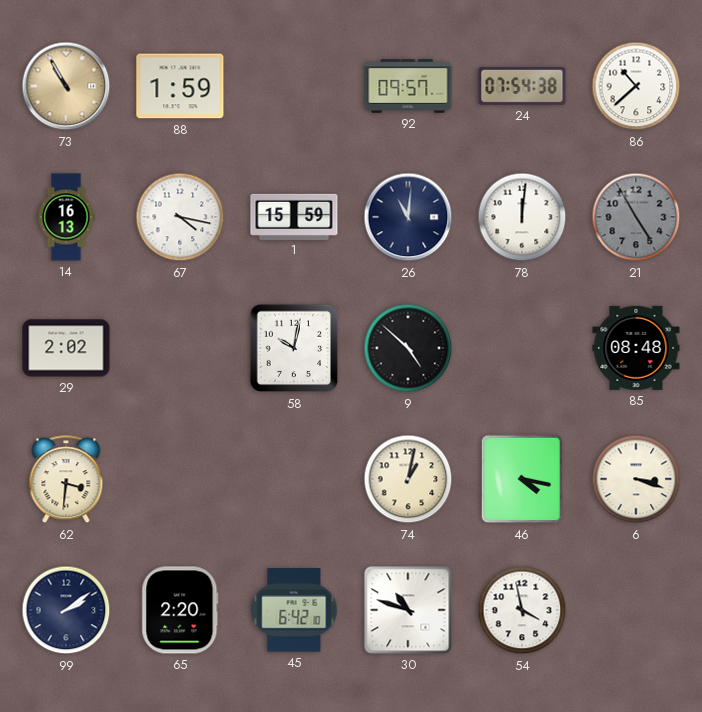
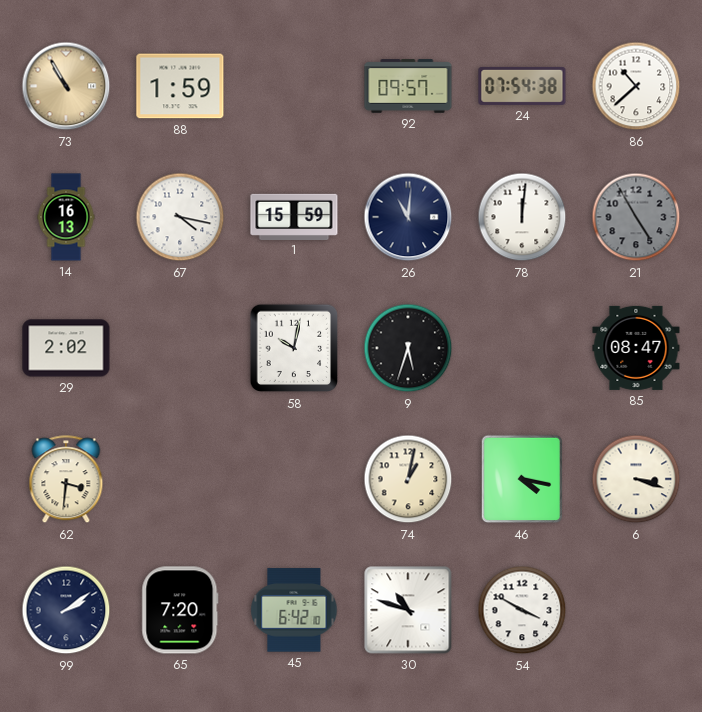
9: 4:52 -> 5:33 (408, 348)
85: 08:48 -> 08:47 (636, 348)
65: 2:20 -> 7:20 (180, 610)
54: 3:58 -> 3:50 (522, 610)
